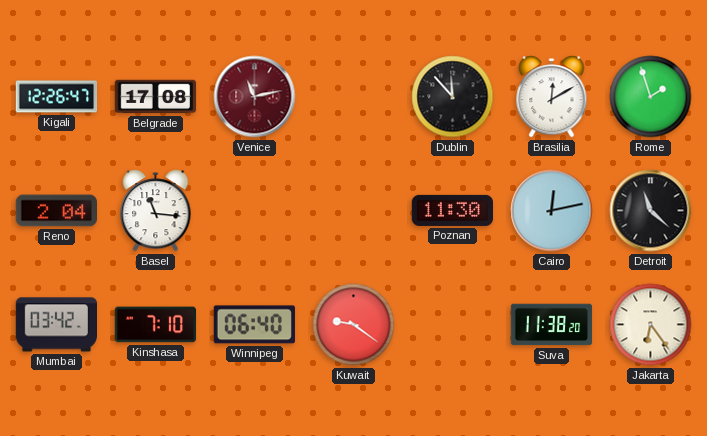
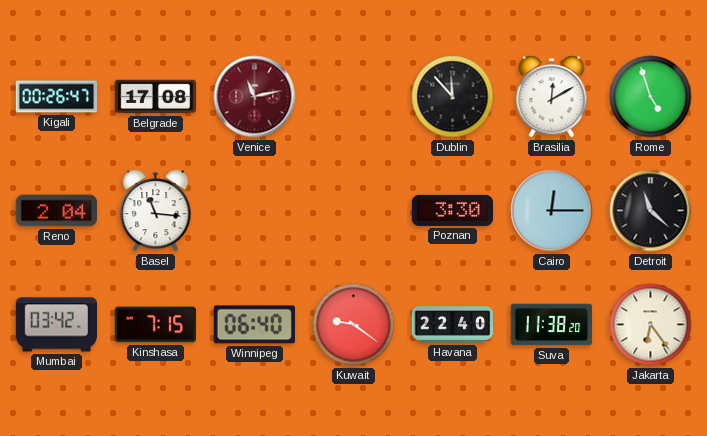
Kigali: 12:26 -> 00:26 (57, 97)
Rome: 1:57 -> 4:57 (651, 97)
Poznan: 11:30 -> 3:30 (452, 210)
Cairo: 12:13 -> 12:15 (552, 211)
Kinshasa: 7:10 -> 7:15 (156, 325)
Havana: none -> 22:40 (453, 325)
